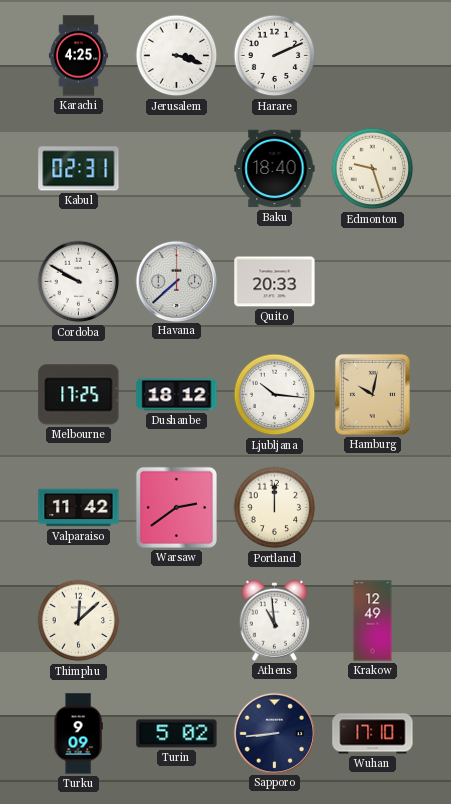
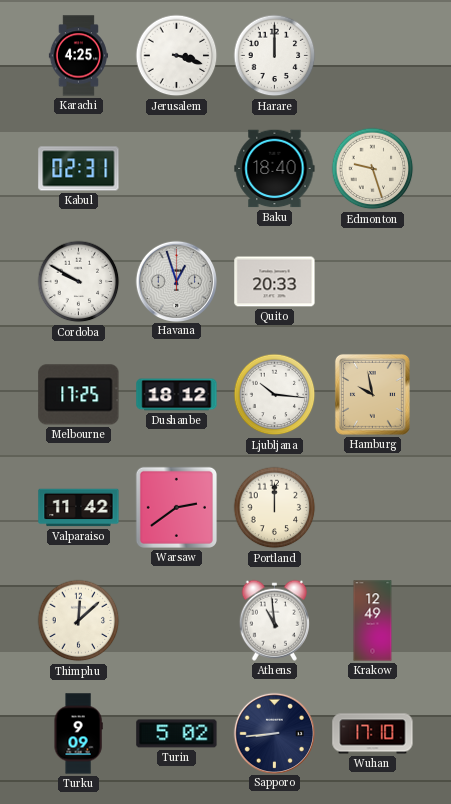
Harare: 2:11 -> 12:00 (275, 56)
Havana: 7:38 -> 12:57 (176, 281)
Hamburg: 10:02 -> 9:58 (372, 394)
